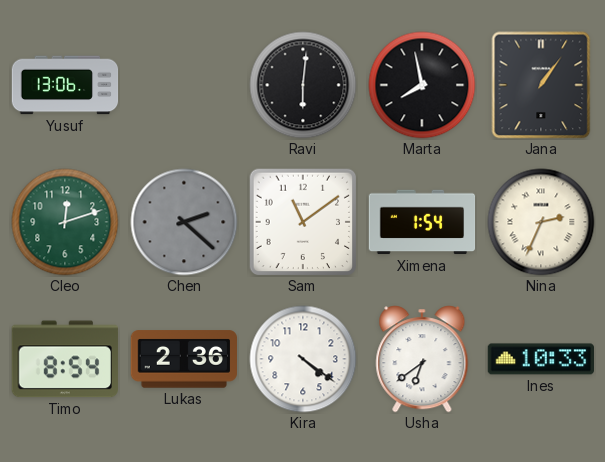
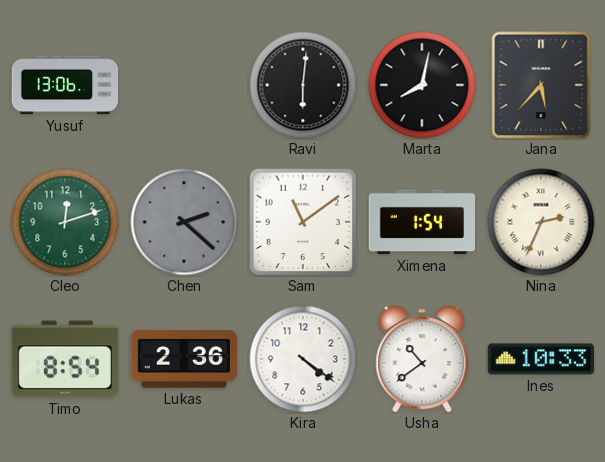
Marta: 7:58 -> 8:02 (422, 85)
Jana: 1:06 -> 5:37 (541, 85)
Usha: 6:39 -> 10:39 (422, 359)
